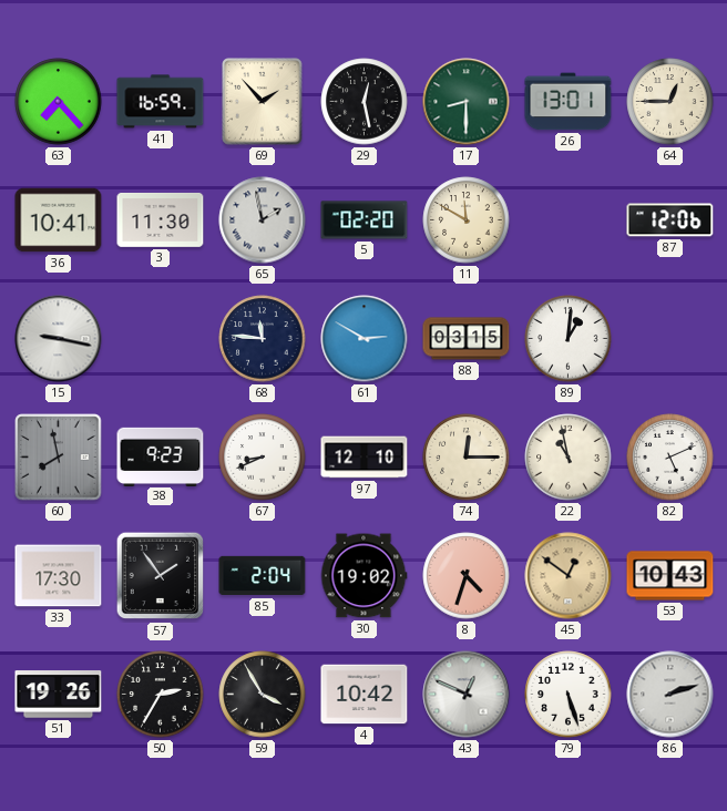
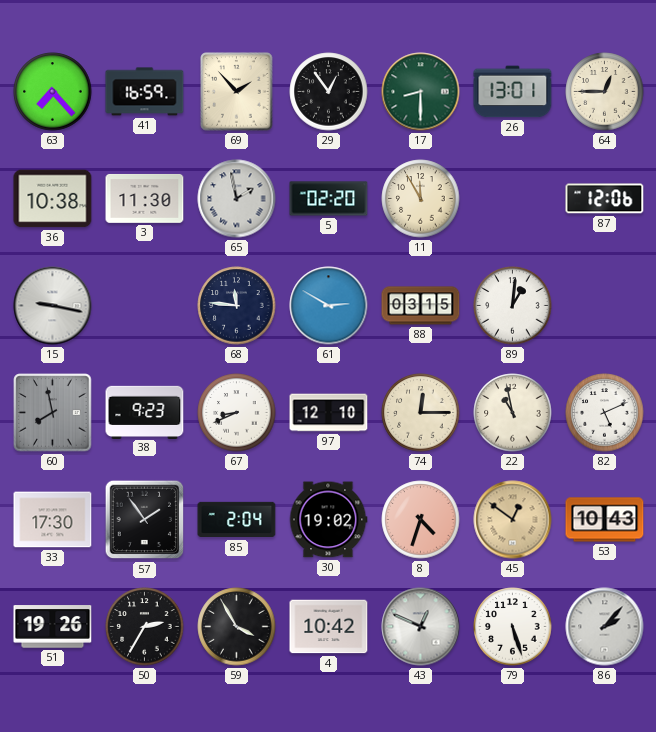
29: 12:28 -> 12:54 (329, 92)
36: 10:41 -> 10:38 (53, 199)
11: 11:50 -> 11:55 (421, 199)
86: 2:12 -> 2:07 (605, 627)
